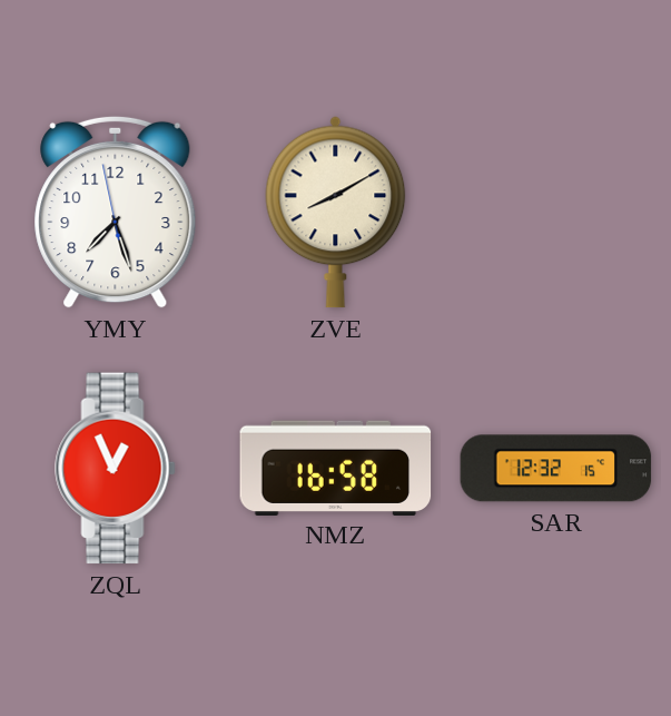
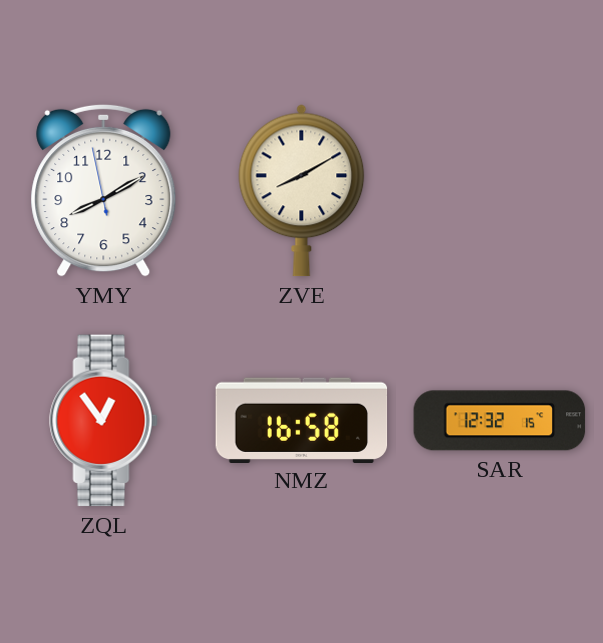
YMY: 7:26 -> 8:09 (104, 190)
ZQL: 12:56 -> 12:54 (104, 421)
